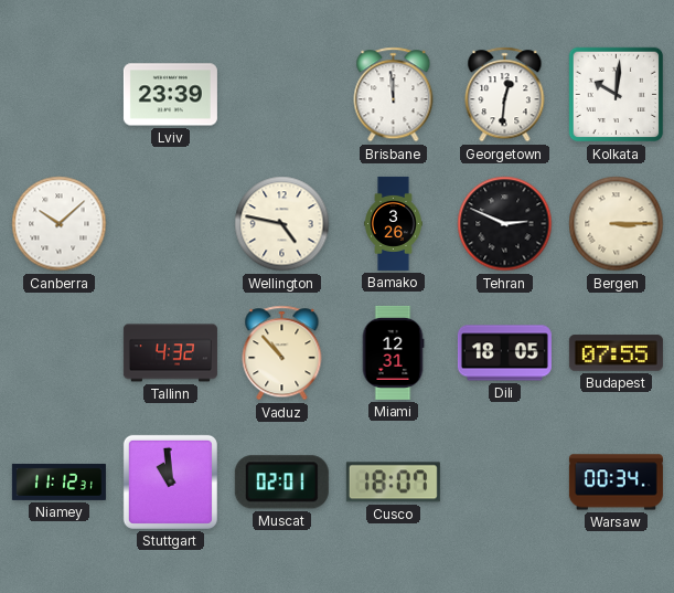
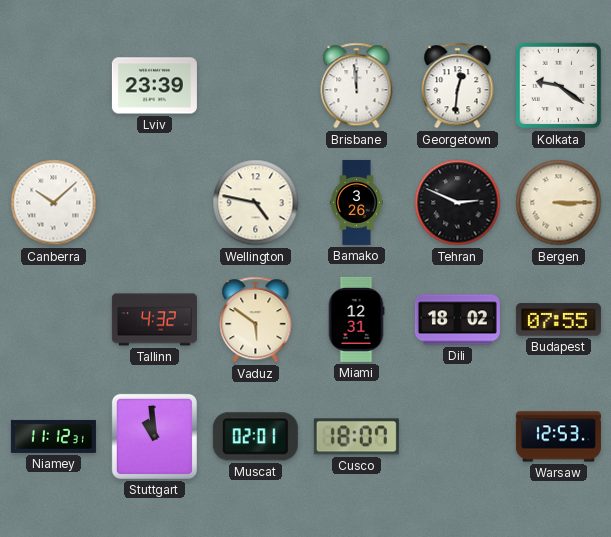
Kolkata: 10:01 -> 9:21 (559, 86)
Vaduz: 10:53 -> 5:51 (256, 320)
Dili: 18:05 -> 18:02 (457, 320)
Warsaw: 00:34 -> 12:53 (558, 437)
